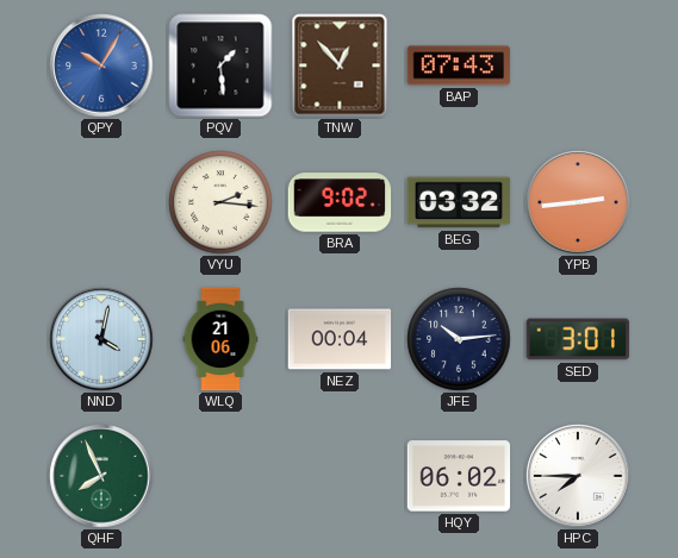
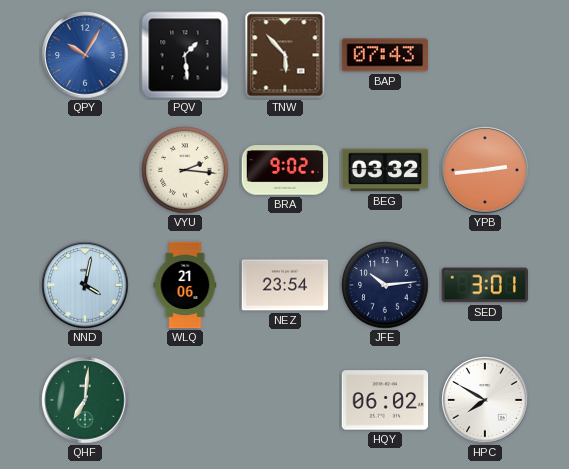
TNW: 12:53 -> 5:53 (285, 55)
NEZ: 00:04 -> 23:54 (285, 285)
QHF: 7:56 -> 7:01 (85, 400)
HPC: 7:45 -> 7:50 (485, 400)
